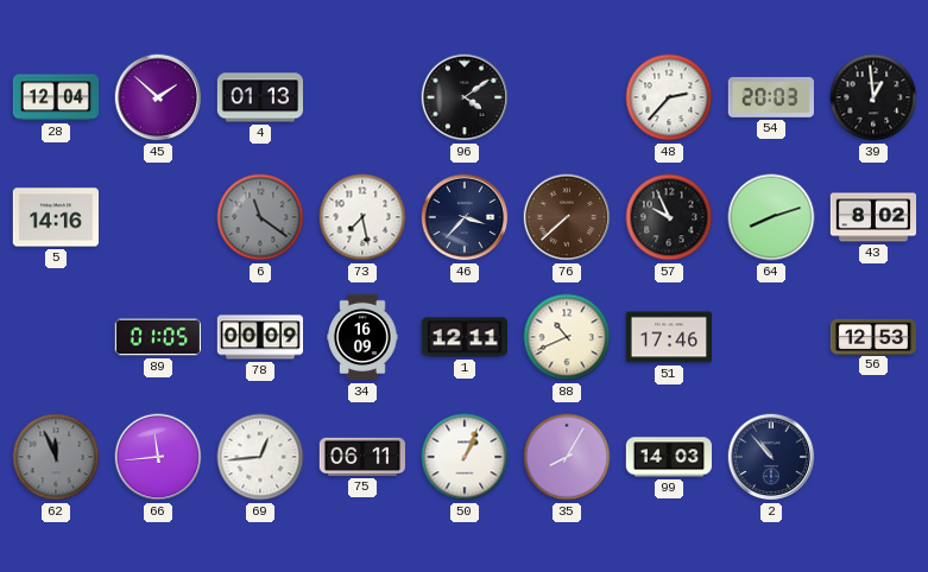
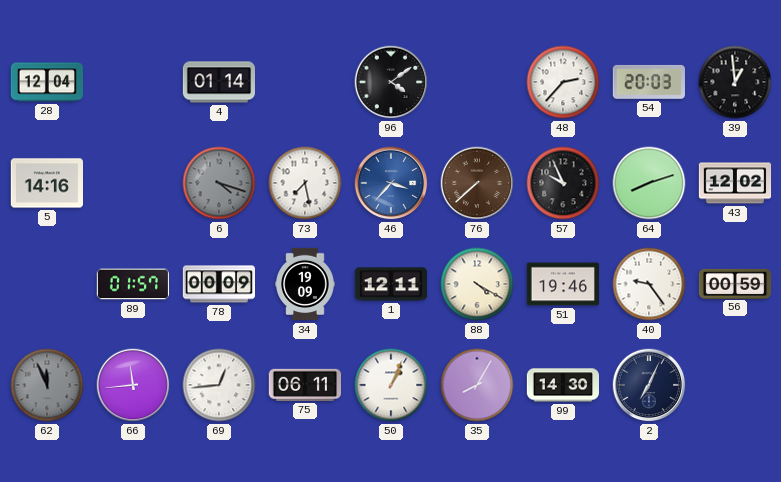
45: 1:52 -> none (158, 97)
4: 01:13 -> 01:14 (218, 82)
6: 11:21 -> 4:18 (219, 183)
46 dial: navy -> blue (391, 183)
43: 8:02 -> 12:02 (735, 183)
89: 01:05 -> 01:57 (132, 284)
34: 16:09 -> 19:09 (305, 284)
88: 10:41 -> 4:20 (477, 284)
51: 17:46 -> 19:46 (562, 284)
40: none -> 9:24 (649, 284)
56: 12:53 -> 00:59 (735, 283)
99: 14:03 -> 14:30 (563, 385)
2: 10:53 -> 7:04 (649, 385)
